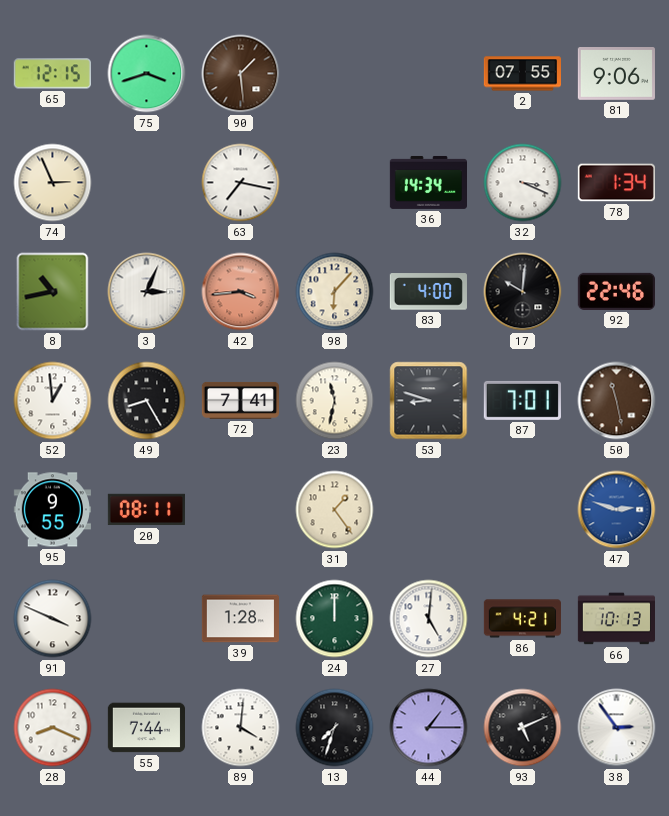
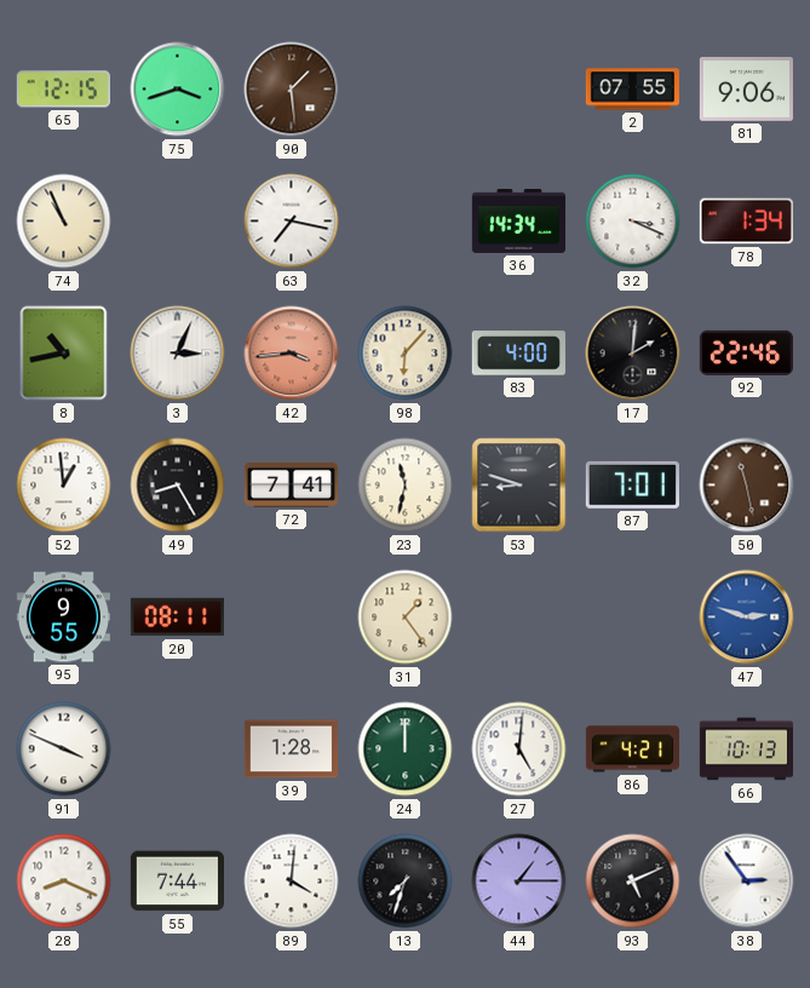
74: 2:56 -> 10:56 (64, 222)
17: 10:01 -> 2:01 (633, 354)
